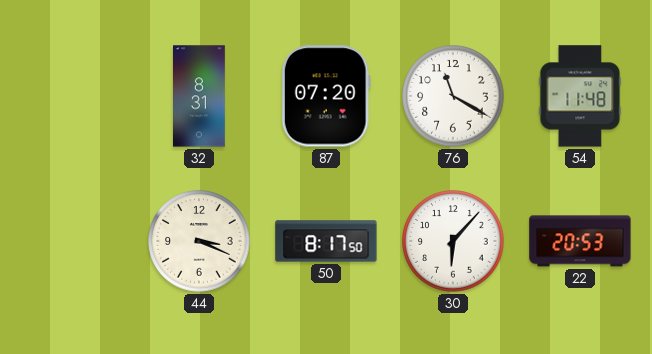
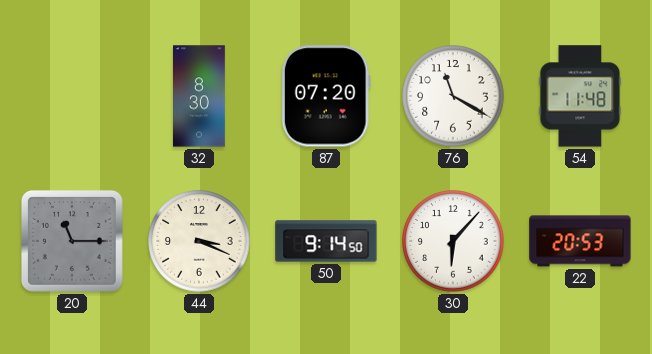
32: 8:31 -> 8:30 (199, 96)
20: none -> 11:15 (72, 241)
50: 8:17 -> 9:14 (326, 241)
